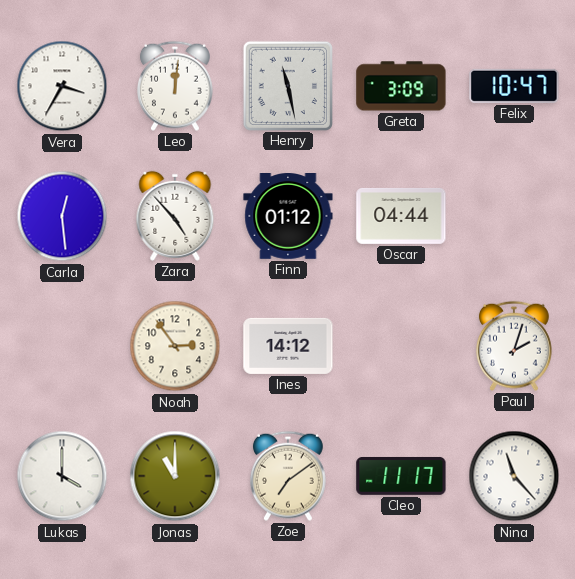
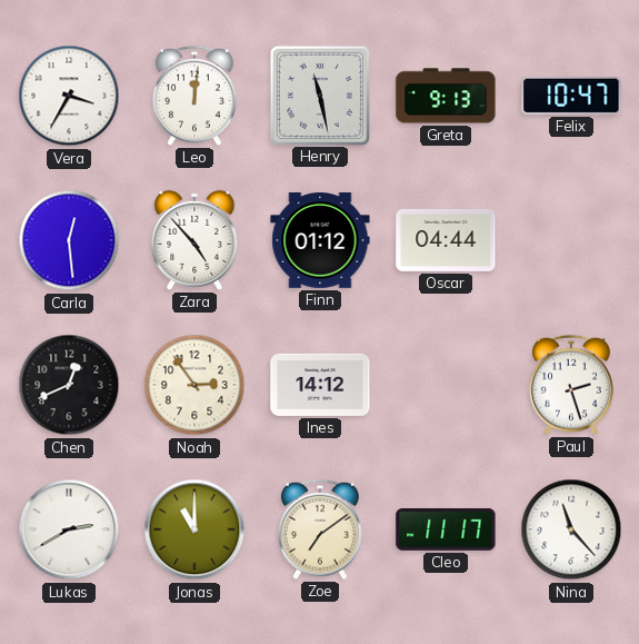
Greta: 3:09 -> 9:13 (446, 96)
Chen: none -> 12:41 (69, 385)
Paul: 2:03 -> 2:27 (571, 385)
Lukas: 4:00 -> 2:40 (69, 529)
